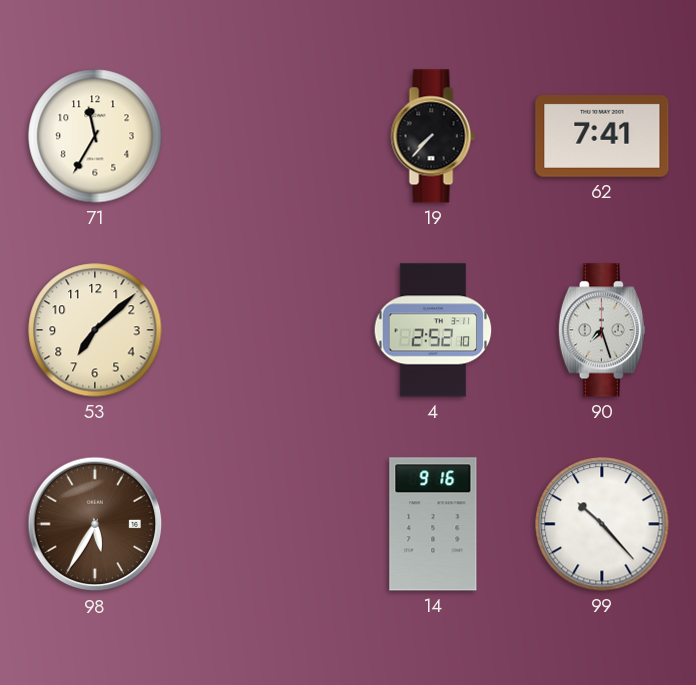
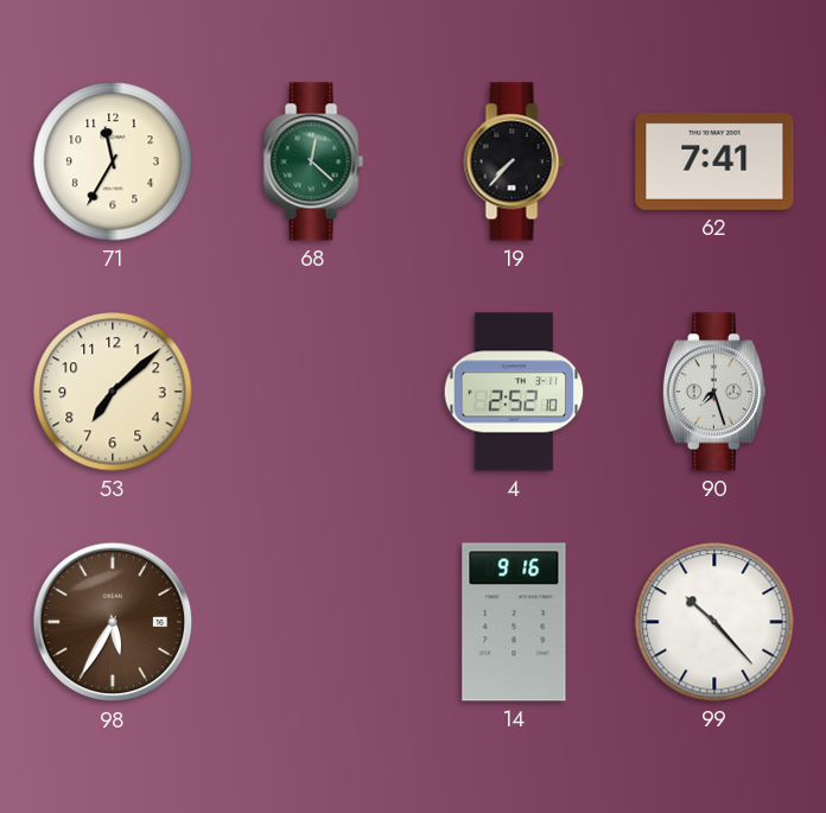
68: none -> 12:22 (313, 161)
